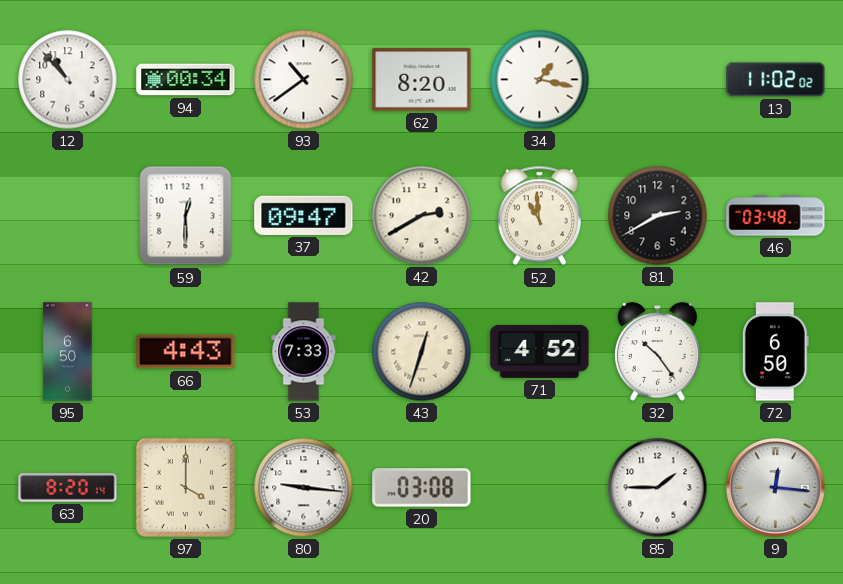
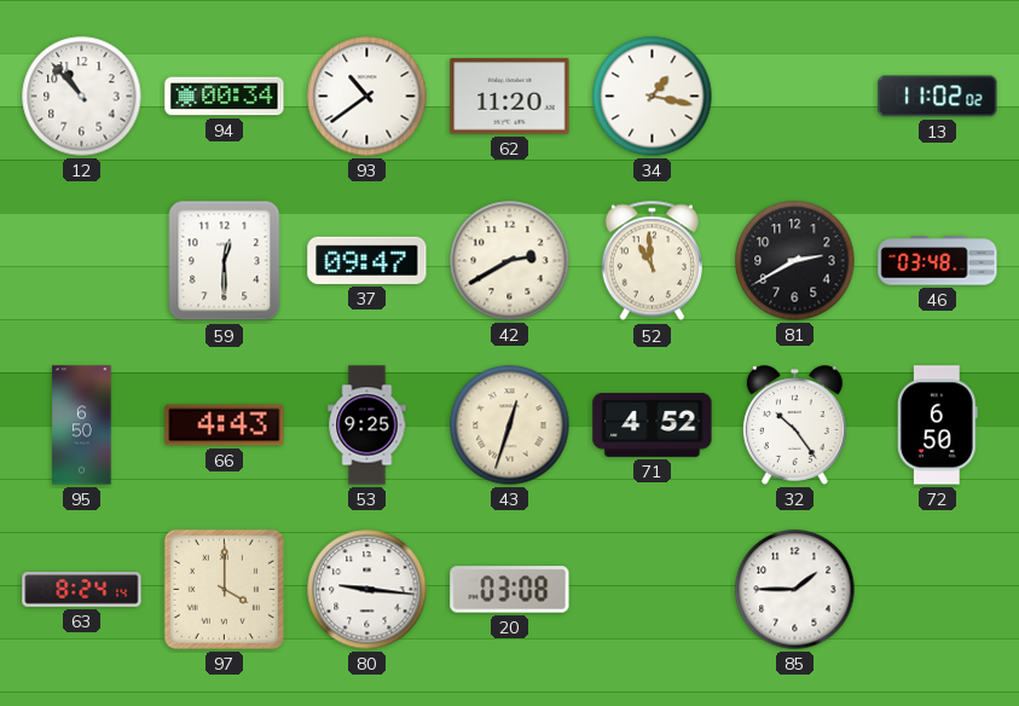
62: 8:20 -> 11:20 (510, 97)
53: 7:33 -> 9:25 (367, 426)
63: 8:20 -> 8:24 (82, 590)
9: 12:16 -> none (776, 488)
